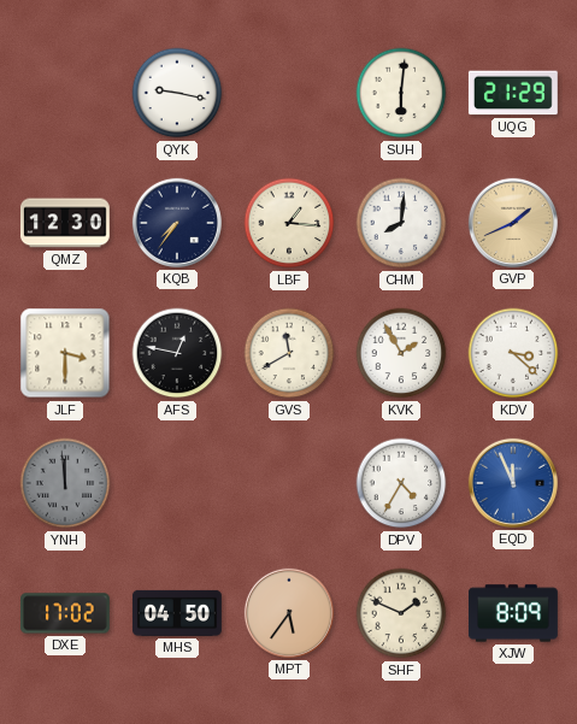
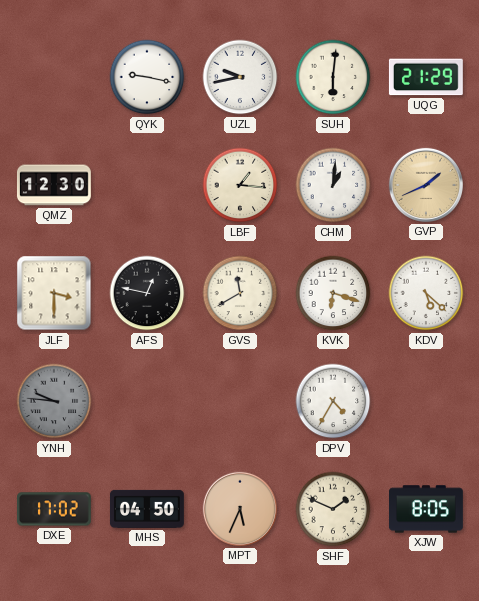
UZL: none -> 9:43 (240, 77)
KQB: 7:36 -> none (177, 223)
CHM: 8:01 -> 1:01 (333, 185)
KVK: 1:55 -> 6:18 (333, 293)
KDV: 3:22 -> 5:22 (426, 293)
YNH: 11:59 -> 9:46 (54, 401)
EQD: 11:56 -> none (513, 483)
MPT: 5:36 -> 5:34 (240, 509)
XJW: 8:09 -> 8:05 (427, 509)
